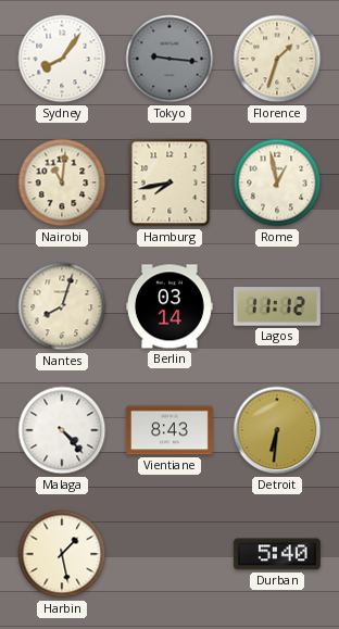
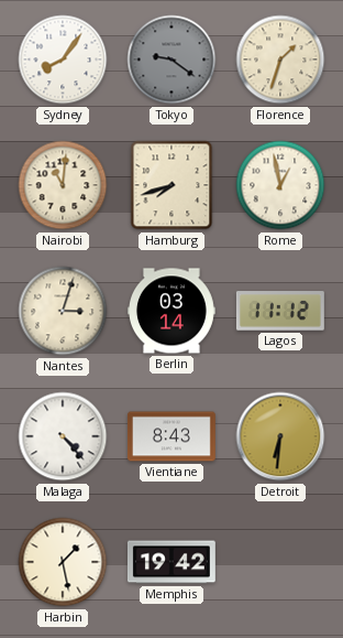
Tokyo: 9:16 -> 9:21 (171, 60)
Hamburg: 7:43 -> 7:42 (171, 185)
Nantes: 8:03 -> 3:03 (63, 311)
Memphis: none -> 19:42 (171, 562)
Durban: 5:40 -> none (277, 554)
